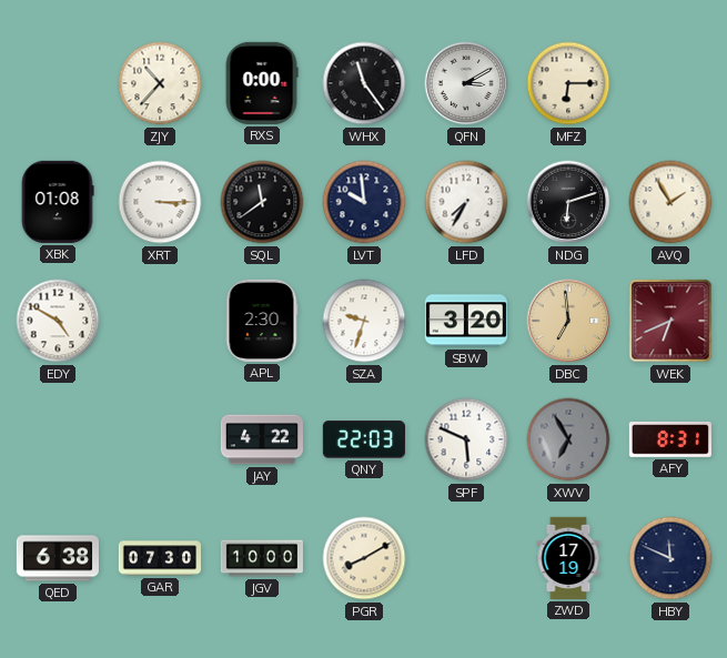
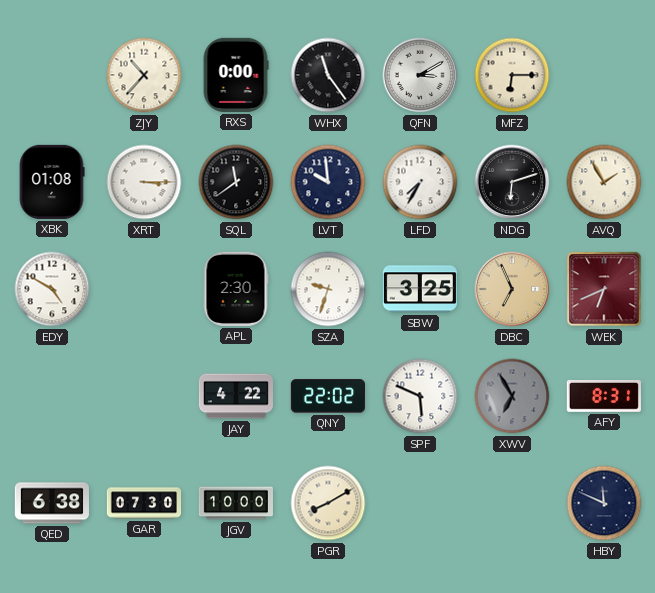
SBW: 3:20 -> 3:25 (420, 289)
DBC: 6:59 -> 6:56 (512, 289)
QNY: 22:03 -> 22:02 (328, 396)
ZWD: 17:19 -> none (568, 558)
